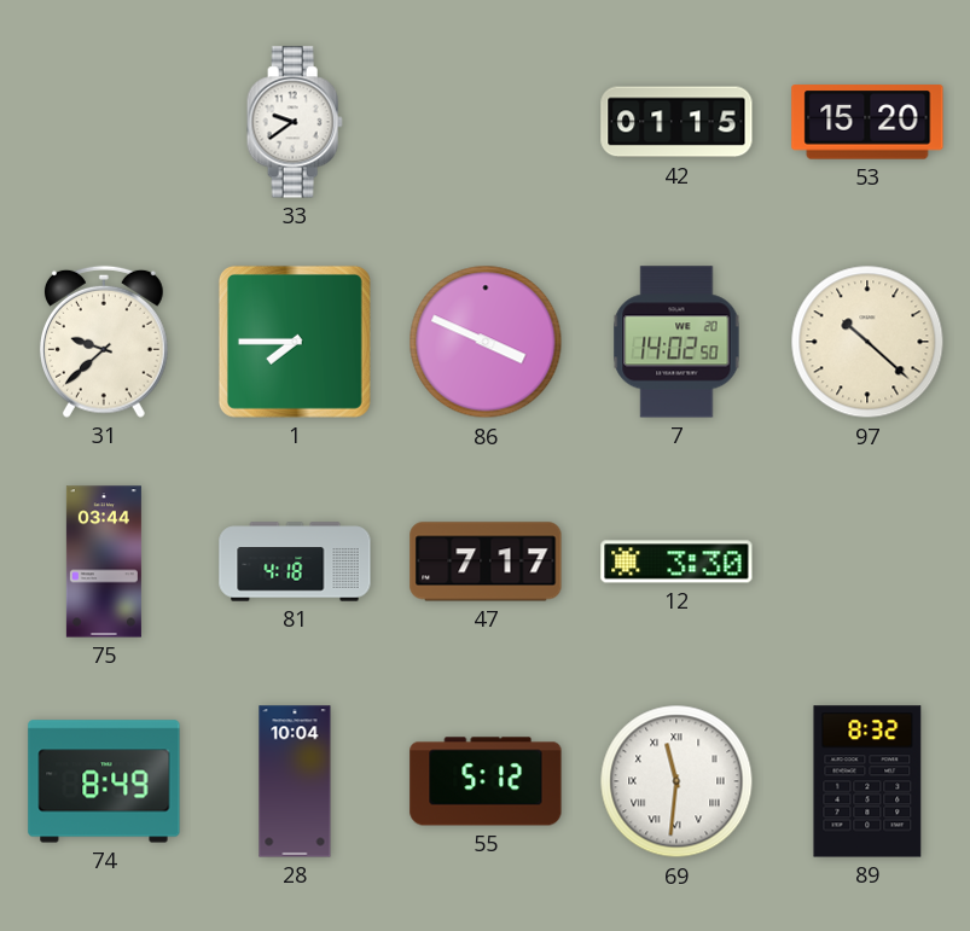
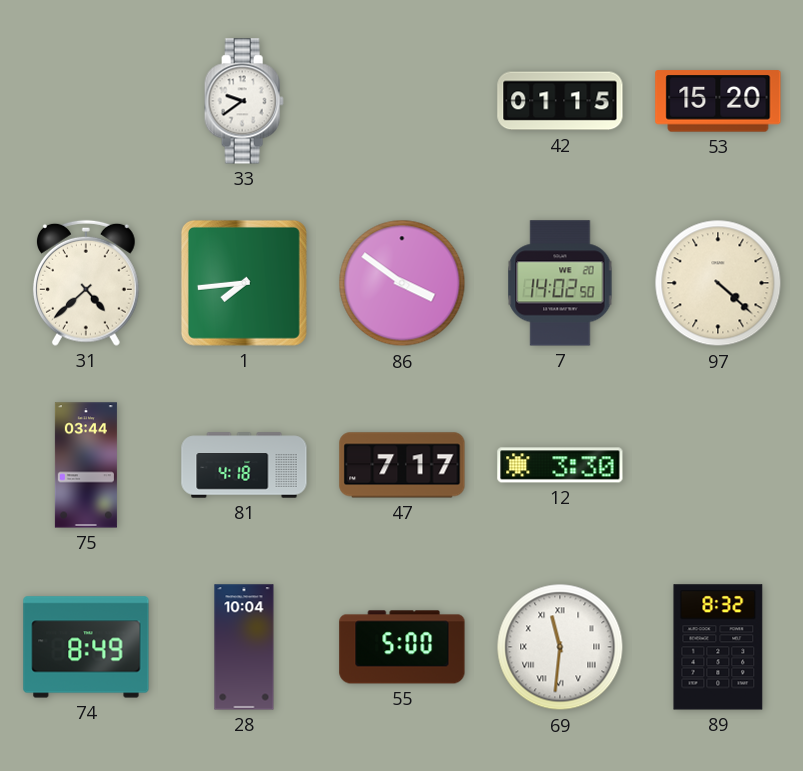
31: 9:38 -> 4:38 (86, 283)
1: 7:45 -> 7:44 (244, 283)
86: 3:49 -> 3:51 (402, 283)
97: 10:22 -> 4:22 (718, 283)
55: 5:12 -> 5:00 (402, 647)
